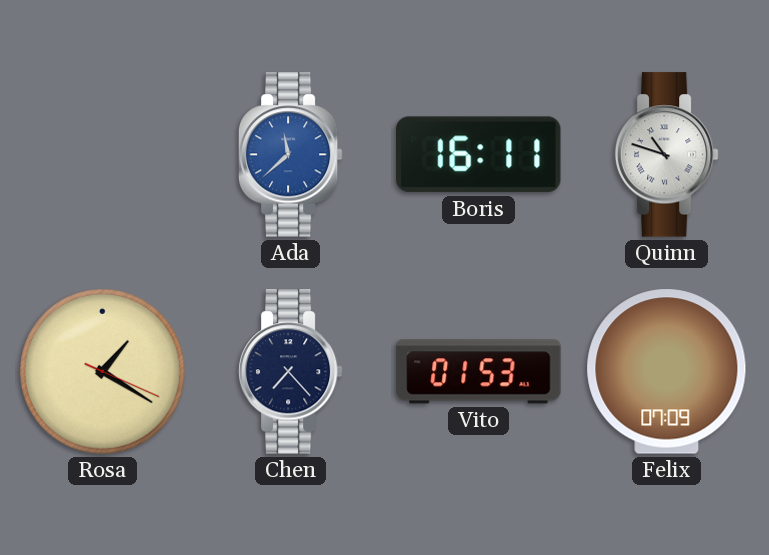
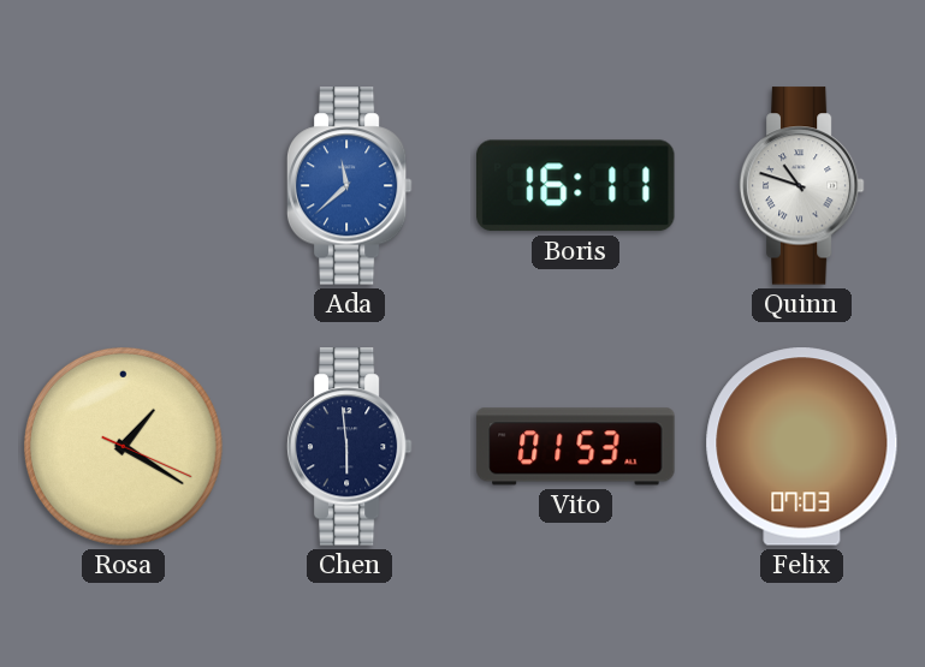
Chen: 7:23 -> 5:59 (349, 447)
Felix: 07:09 -> 07:03 (802, 447)
